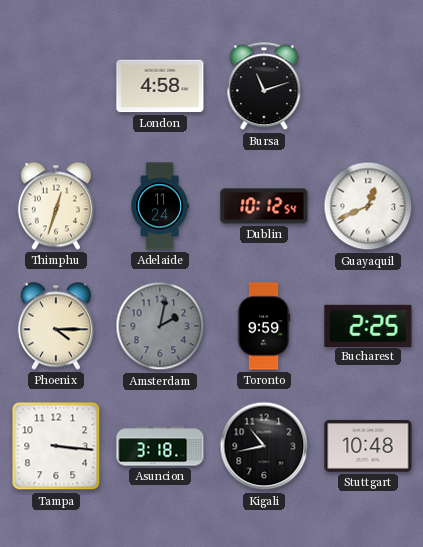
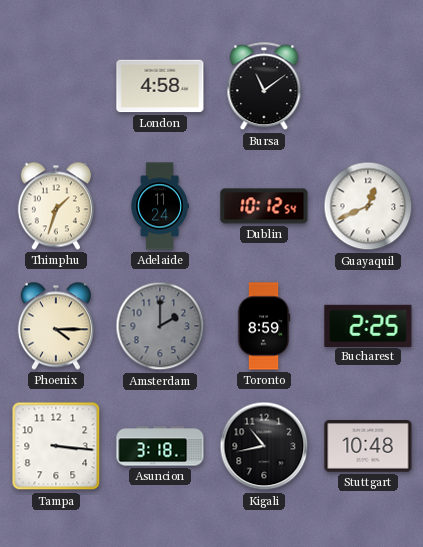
Bursa: 11:12 -> 11:09 (264, 87)
Thimphu: 12:33 -> 1:33 (56, 206)
Amsterdam: 2:02 -> 2:00 (160, 326)
Toronto: 9:59 -> 8:59 (264, 326)
